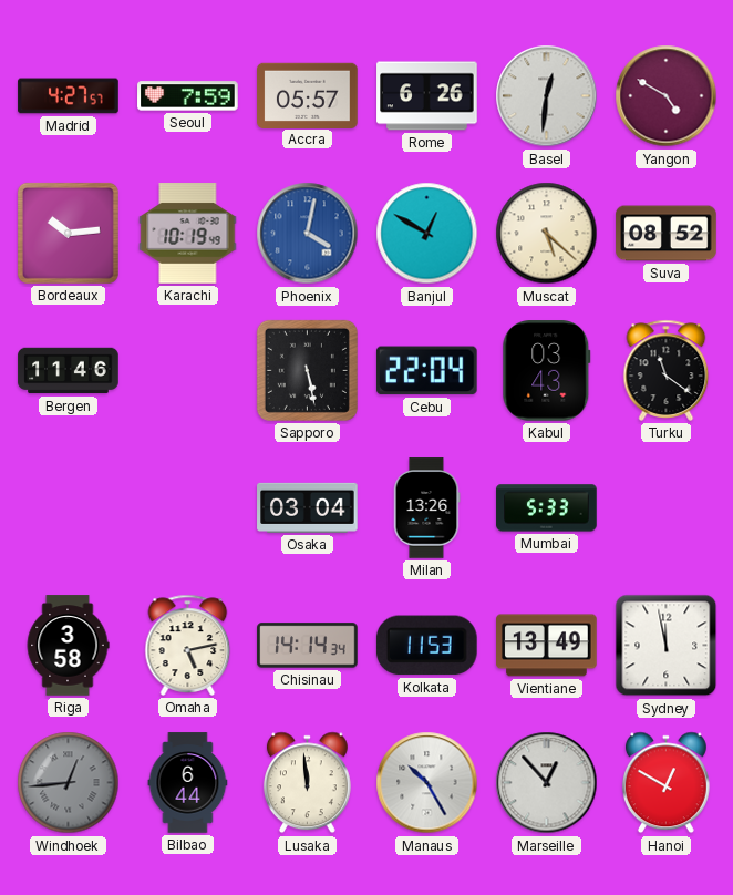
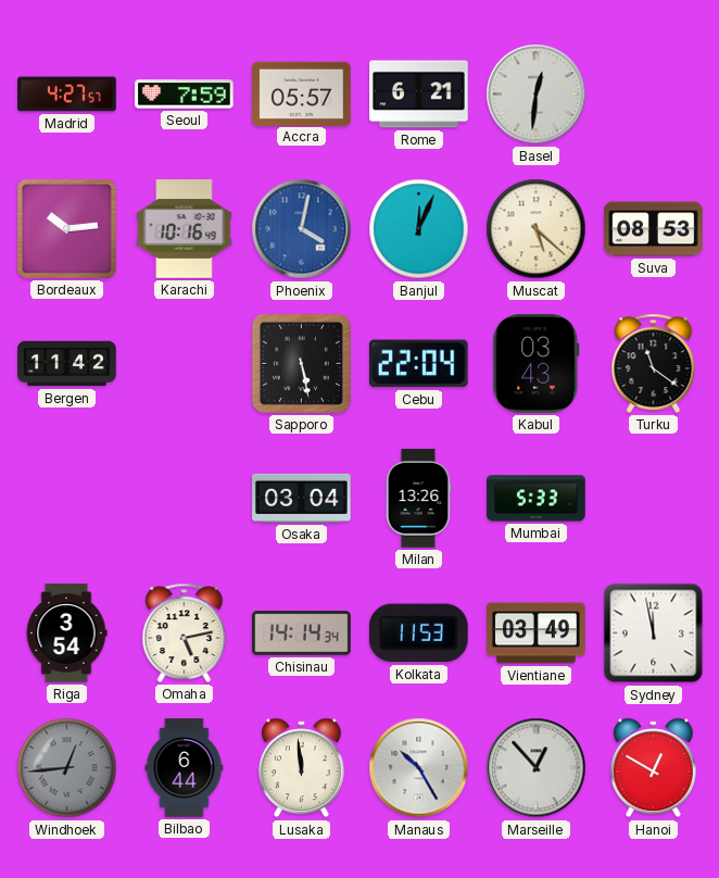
Rome: 6:26 -> 6:21 (419, 95)
Yangon: 4:50 -> none (667, 96)
Karachi: 10:19 -> 10:16 (185, 229)
Banjul: 12:50 -> 12:04 (419, 229)
Suva: 08:52 -> 08:53 (654, 229)
Bergen: 11:46 -> 11:42 (67, 364)
Riga: 3:58 -> 3:54 (66, 634)
Vientiane: 13:49 -> 03:49 (537, 634)
